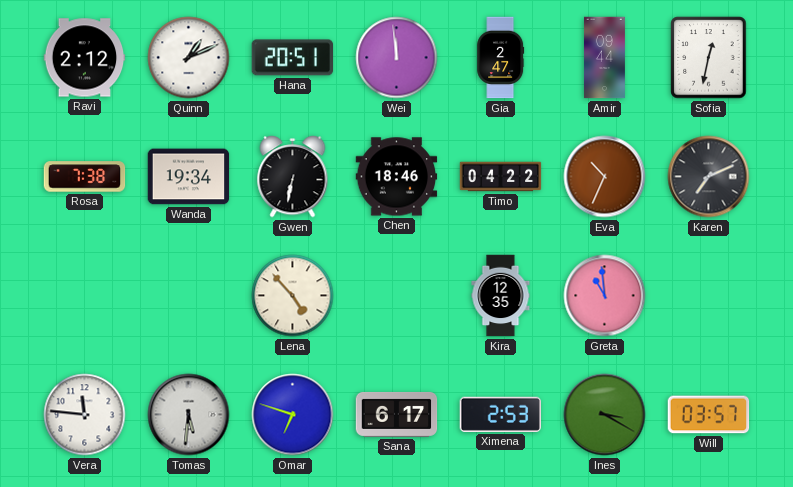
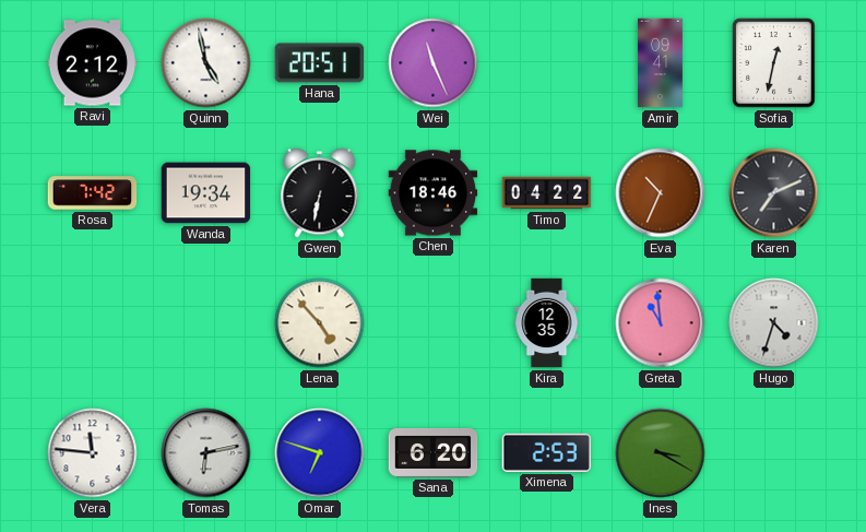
Quinn: 1:11 -> 4:58 (206, 63)
Wei: 11:59 -> 11:26 (434, 63)
Gia: 2:47 -> none (501, 58)
Amir: 09:44 -> 09:41 (660, 63)
Rosa: 7:38 -> 7:42 (93, 193)
Hugo: none -> 4:33 (774, 323)
Tomas: 5:31 -> 6:13 (206, 453)
Sana: 6:17 -> 6:20 (434, 452)
Will: 03:57 -> none (709, 415)
